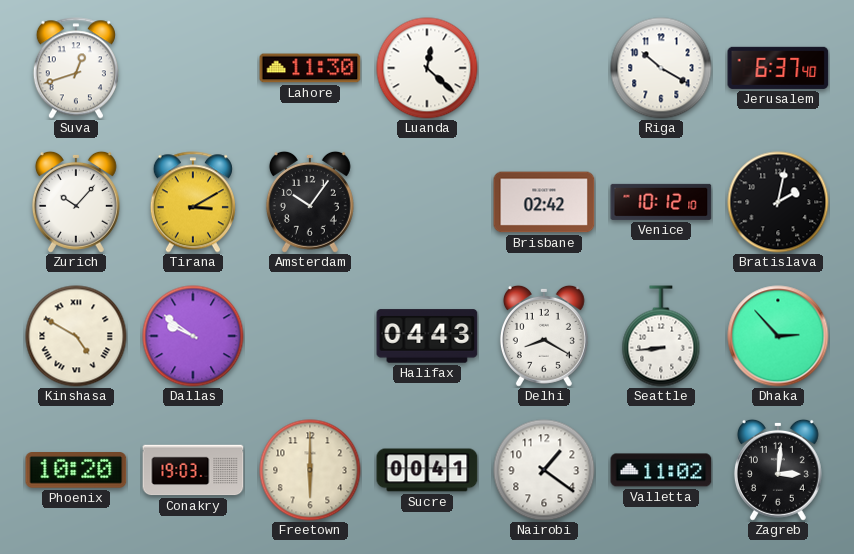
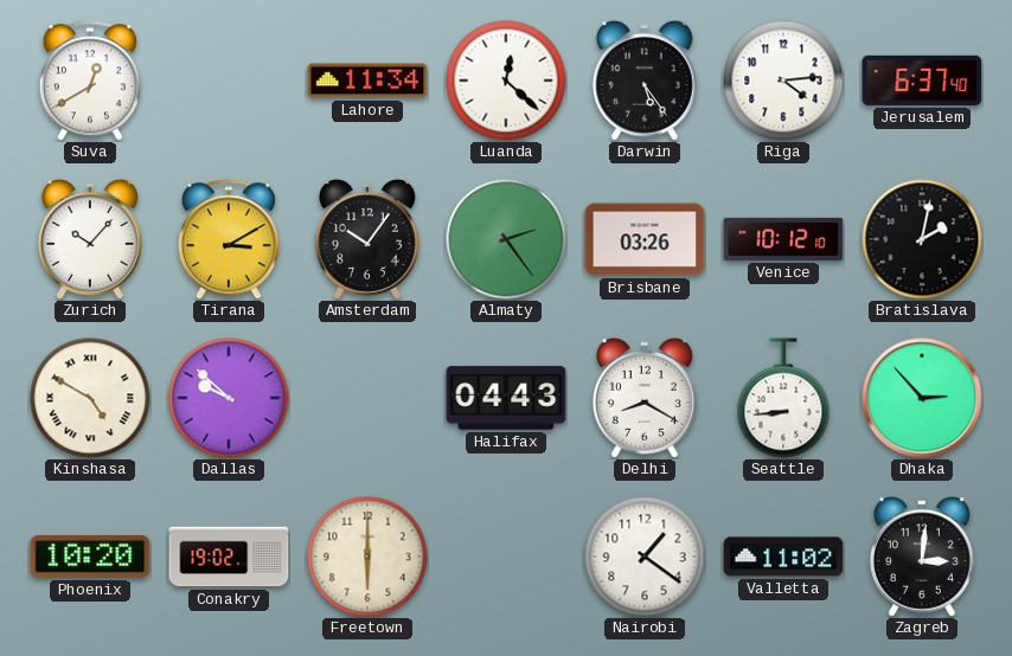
Suva: 12:42 -> 12:40 (90, 81)
Lahore: 11:30 -> 11:34 (367, 81)
Darwin: none -> 5:24 (645, 81)
Riga: 10:20 -> 4:14 (783, 81)
Almaty: none -> 2:24 (506, 239)
Brisbane: 02:42 -> 03:26 (645, 239)
Dallas: 9:51 -> 9:52 (229, 398)
Conakry: 19:03 -> 19:02 (229, 557)
Sucre: 00:41 -> none (427, 470)
